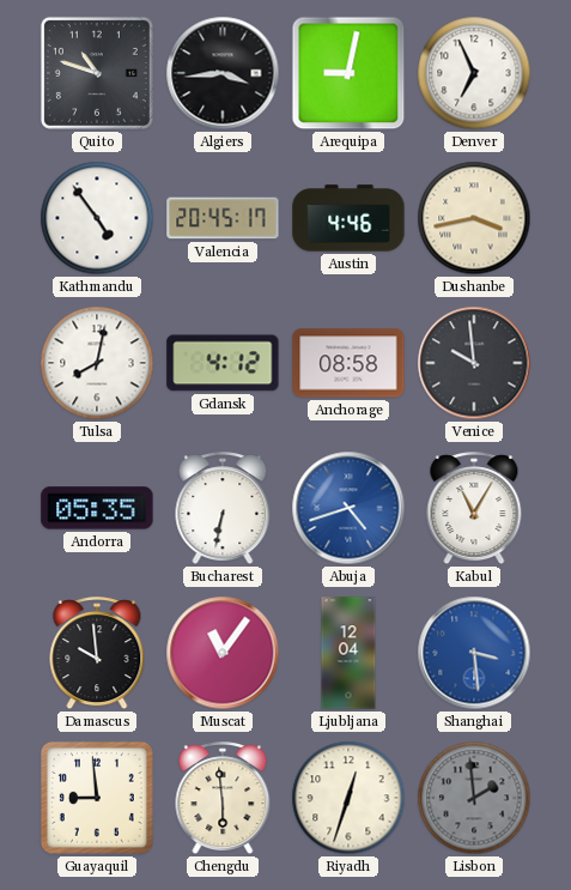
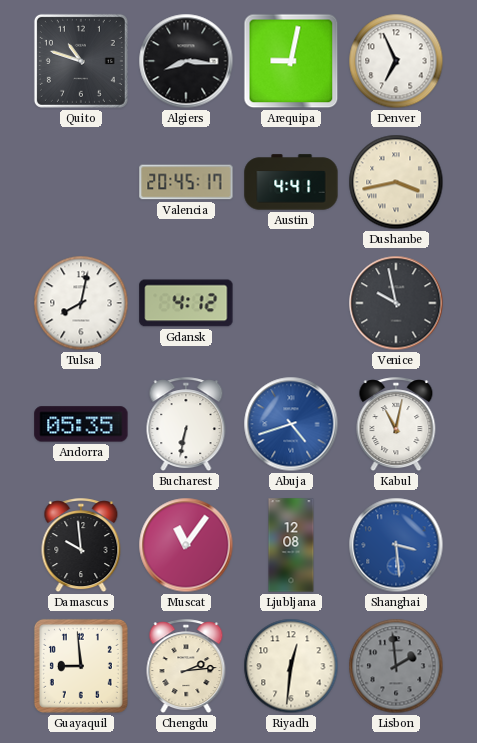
Algiers: 3:44 -> 8:16 (186, 61)
Kathmandu: 4:54 -> none (97, 218)
Austin: 4:46 -> 4:41 (291, 182)
Anchorage: 08:58 -> none (348, 363)
Venice: 9:59 -> 9:58 (396, 303)
Kabul: 11:05 -> 11:02 (396, 425)
Ljubljana: 12:04 -> 12:08 (291, 545)
Chengdu: 5:59 -> 2:14 (186, 667)
Riyadh: 12:33 -> 12:31 (291, 666)
